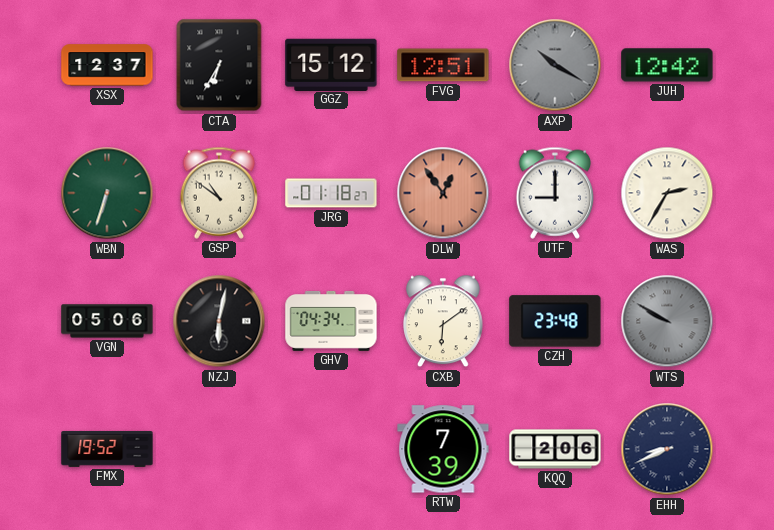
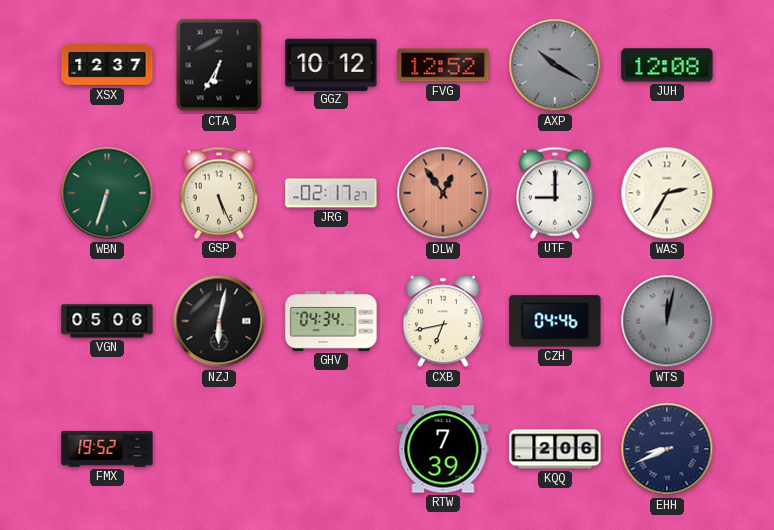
GGZ: 15:12 -> 10:12 (331, 64)
FVG: 12:51 -> 12:52 (443, 65)
JUH: 12:42 -> 12:08 (667, 65)
GSP: 10:51 -> 5:26 (219, 193)
JRG: 01:18 -> 02:17 (331, 193)
CXB: 6:09 -> 6:43 (444, 321)
CZH: 23:48 -> 04:46 (555, 321)
WTS: 9:50 -> 12:02 (667, 321)
